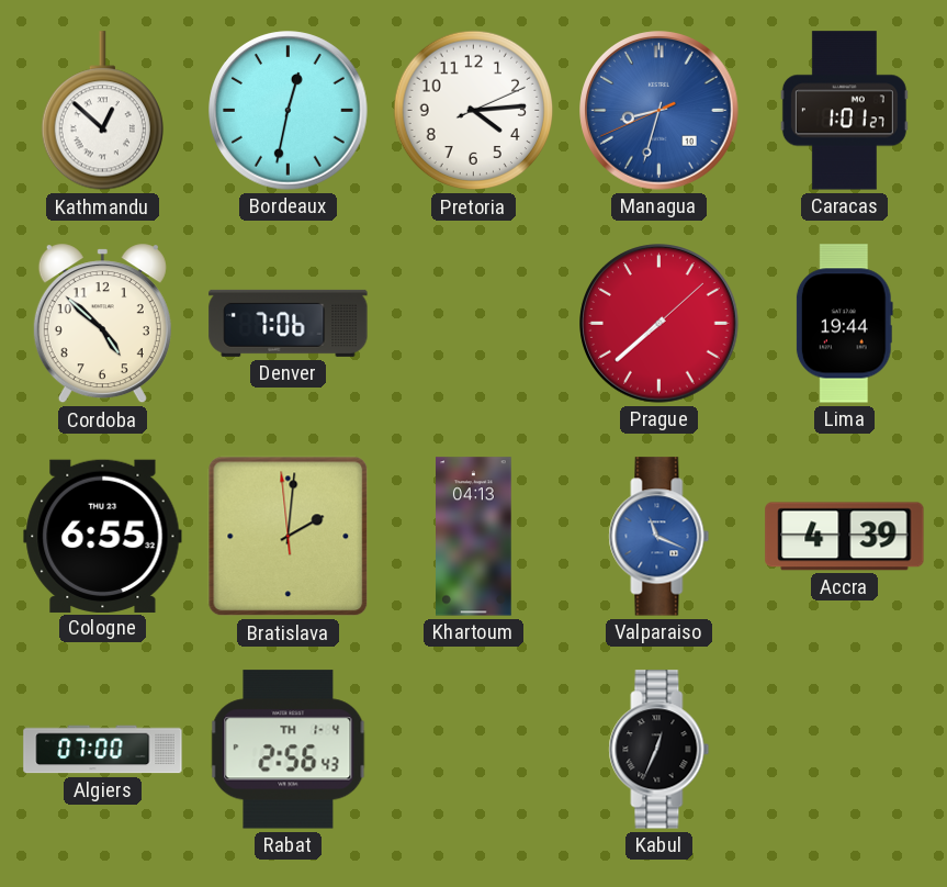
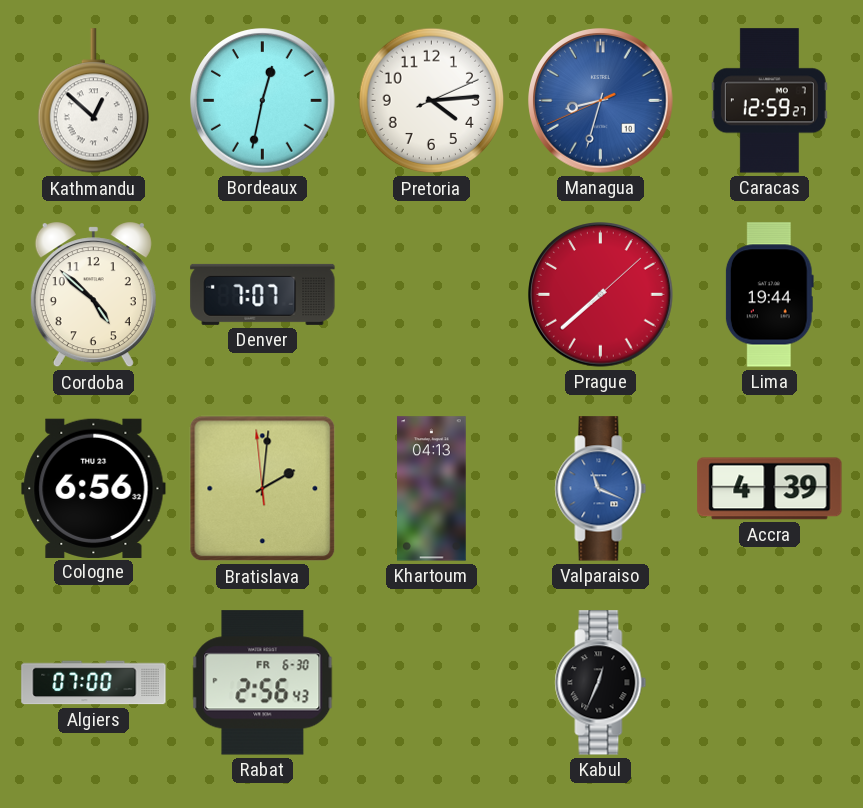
Caracas: 1:01 -> 12:59 (769, 101)
Denver: 7:06 -> 7:07 (263, 294)
Cologne: 6:55 -> 6:56 (94, 488)
Rabat date: TH 1-4 -> FR 6-30 (263, 683)
